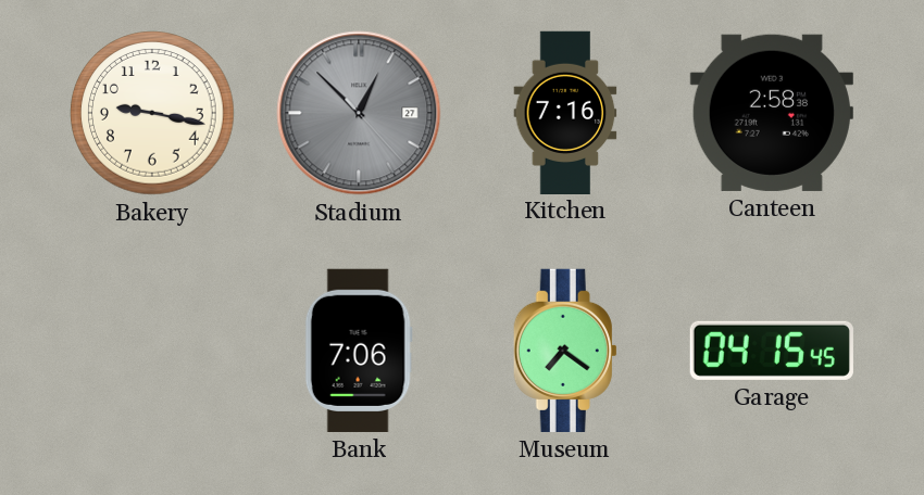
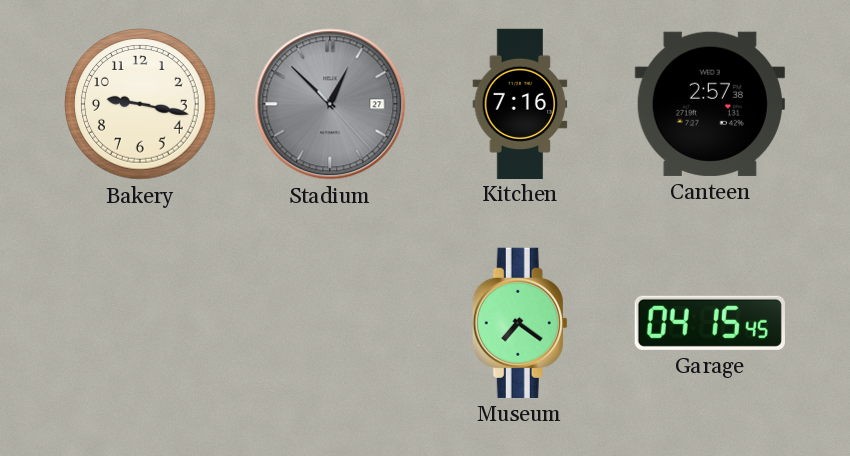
Canteen: 2:58 -> 2:57 (710, 104)
Bank: 7:06 -> none (359, 351)
